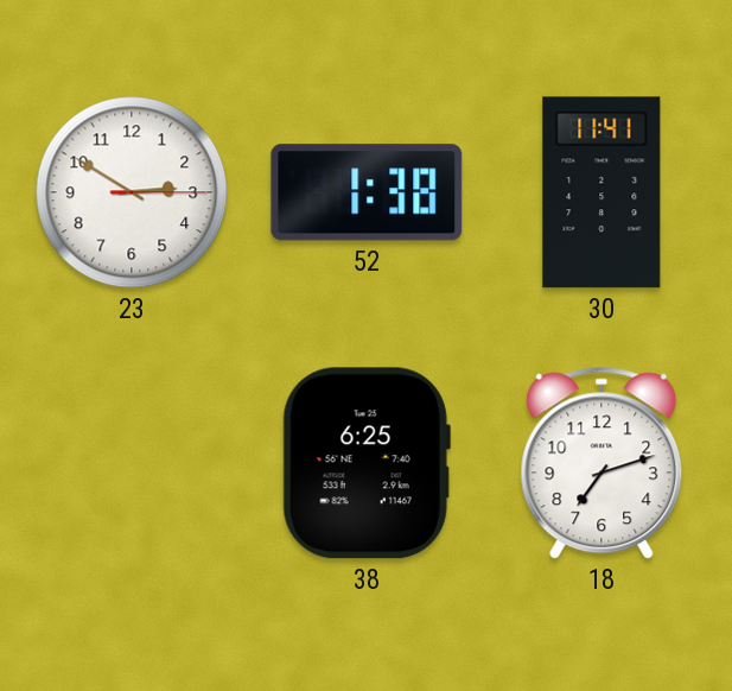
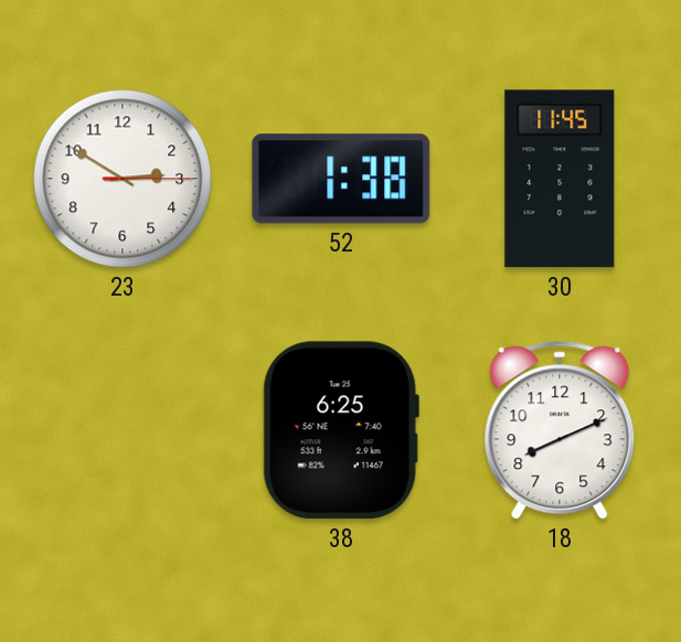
30: 11:41 -> 11:45 (560, 179)
18: 7:12 -> 8:11 (560, 430)
